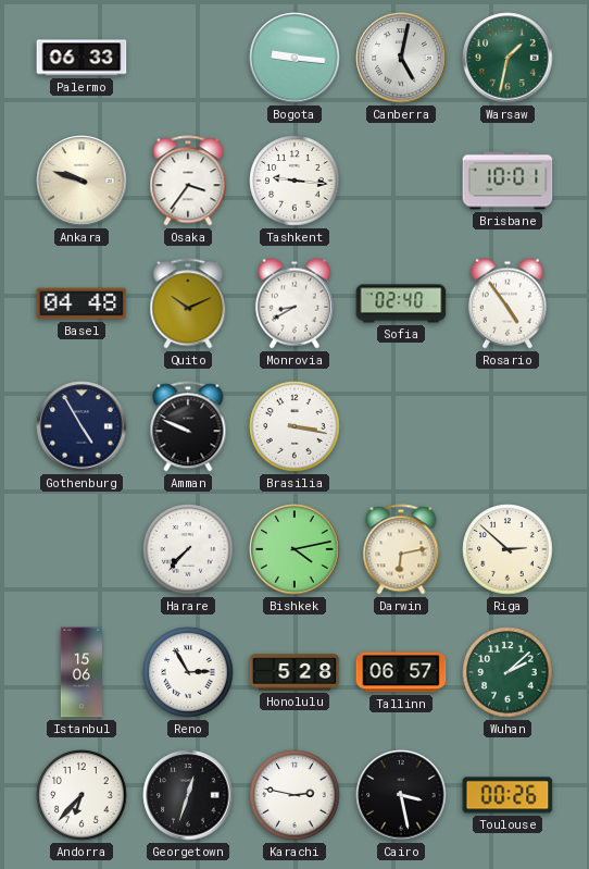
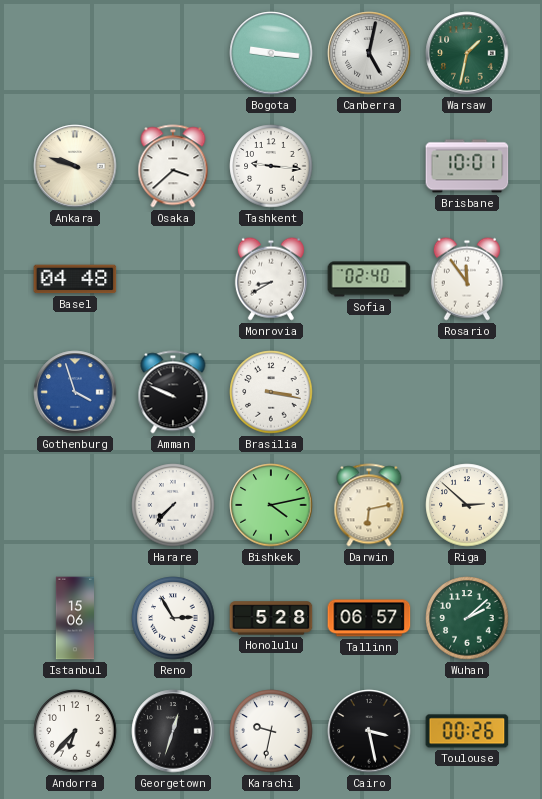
Palermo: 06:33 -> none (82, 58)
Osaka: 3:36 -> 3:38 (173, 166)
Quito: 10:11 -> none (188, 303)
Rosario: 4:54 -> 11:54 (467, 279)
Gothenburg: 4:55 -> 3:57 (75, 392)
Gothenburg dial: navy -> blue (75, 392)
Karachi: 2:47 -> 9:32 (271, 731)
